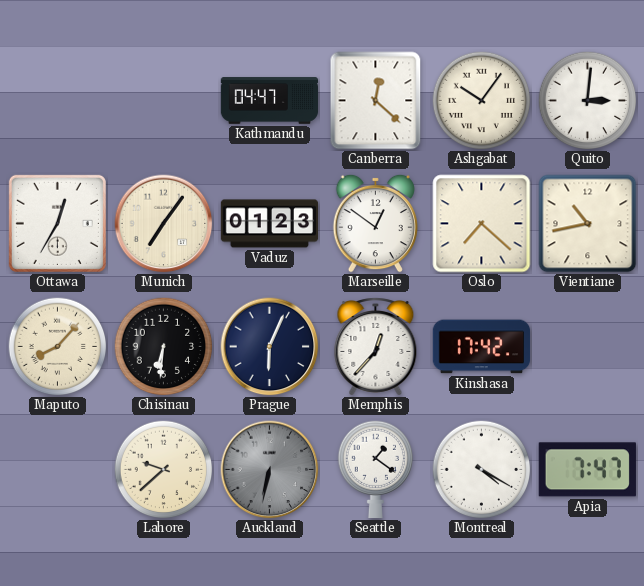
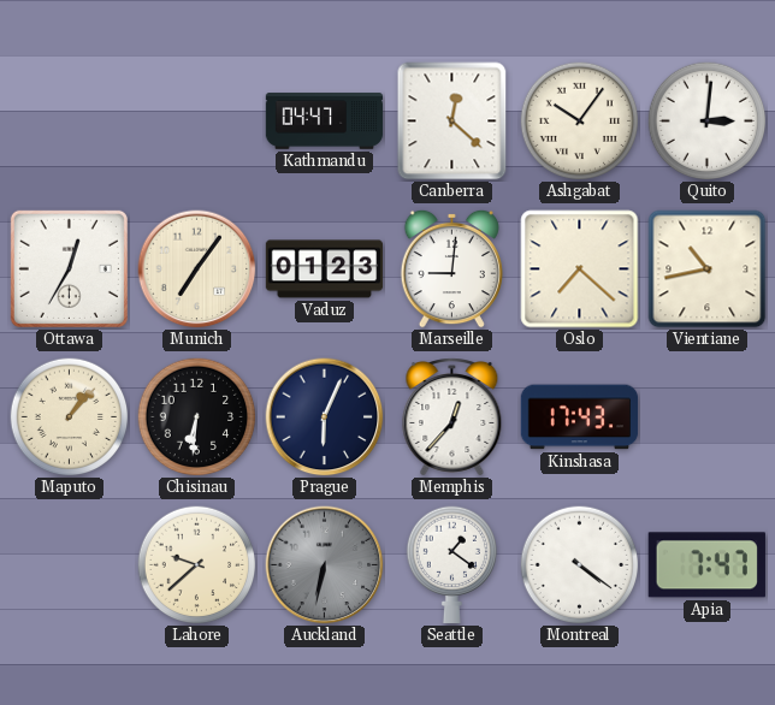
Marseille: 12:51 -> 9:01 (451, 268)
Maputo: 8:07 -> 1:07 (70, 417)
Kinshasa: 17:42 -> 17:43 (580, 417)
Montreal: 4:20 -> 4:21 (580, 565)
